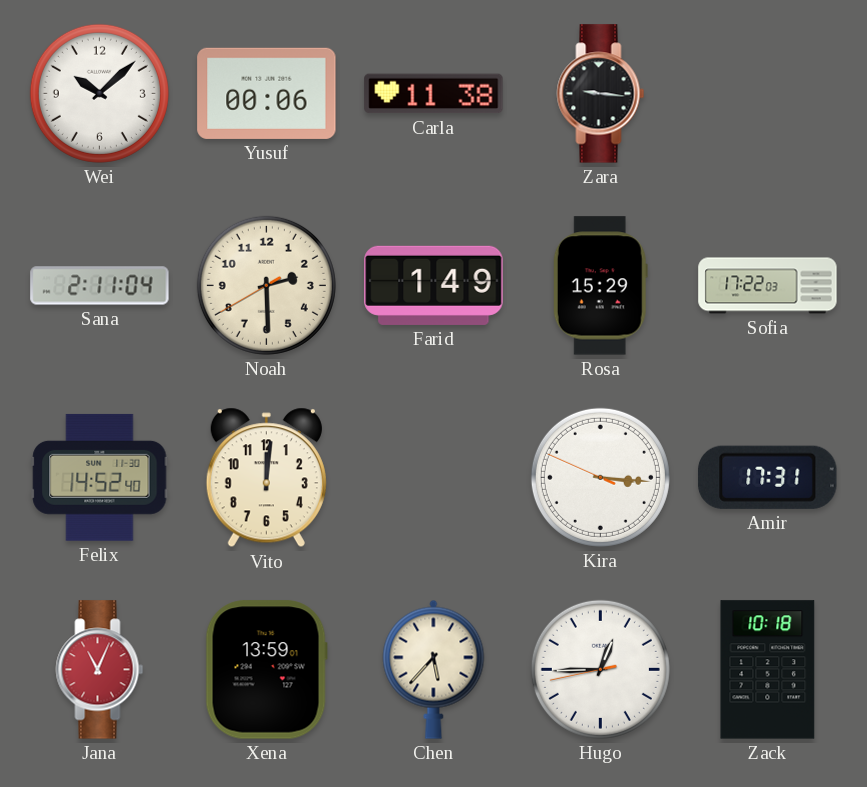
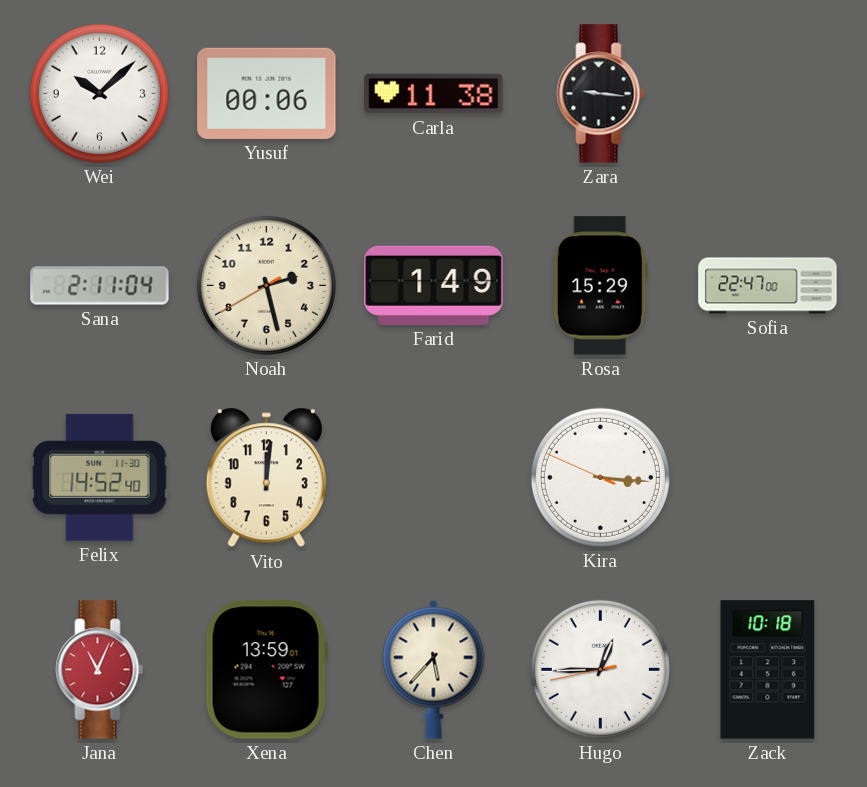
Noah: 2:29 -> 2:27 (266, 285)
Sofia: 17:22 -> 22:47 (768, 286)
Amir: 17:31 -> none (768, 477)
